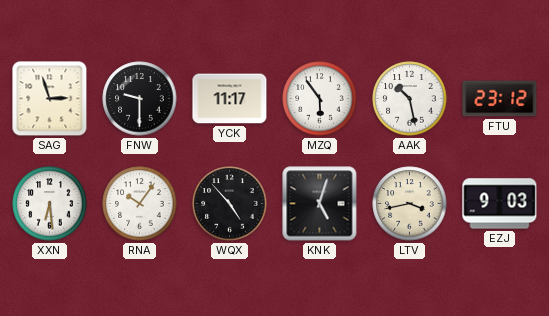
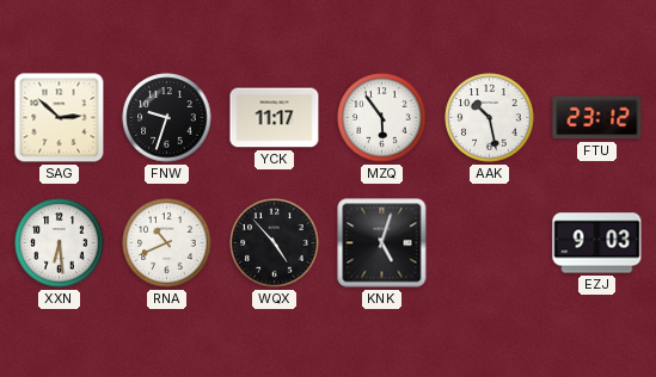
SAG: 2:57 -> 2:52 (60, 118)
FNW: 9:30 -> 9:33 (167, 118)
RNA: 10:06 -> 10:41 (167, 243)
LTV: 3:43 -> none (410, 204)
